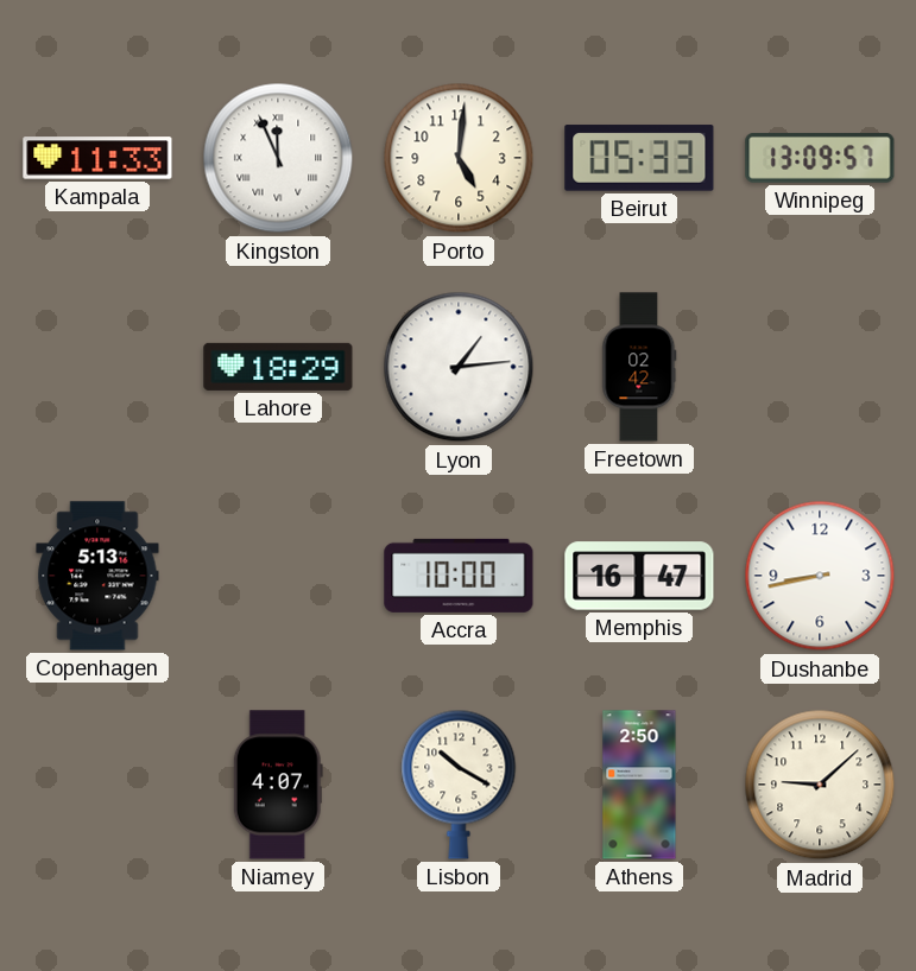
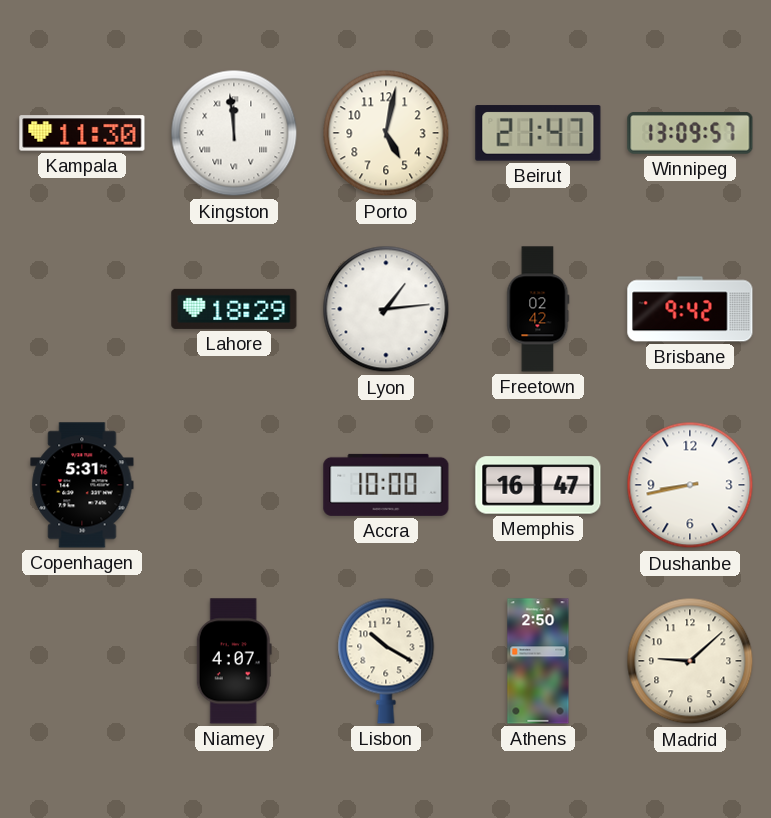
Kampala: 11:33 -> 11:30 (82, 133)
Kingston: 11:56 -> 11:59 (234, 133)
Porto: 5:01 -> 5:02 (386, 133)
Beirut: 05:33 -> 21:47 (538, 133)
Brisbane: none -> 9:42 (690, 309)
Copenhagen: 5:13 -> 5:31 (82, 485)
